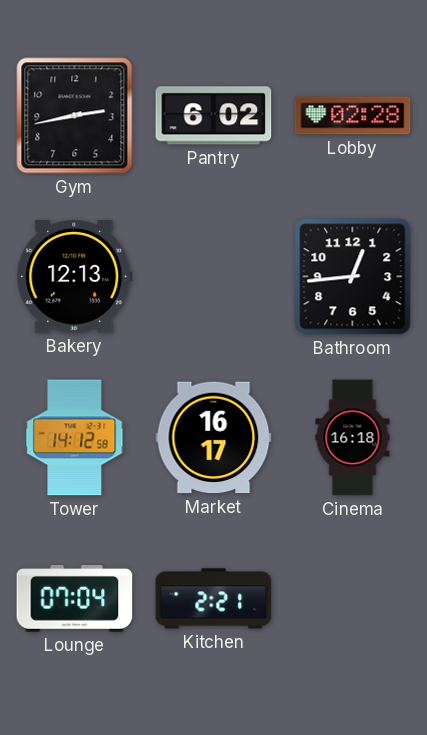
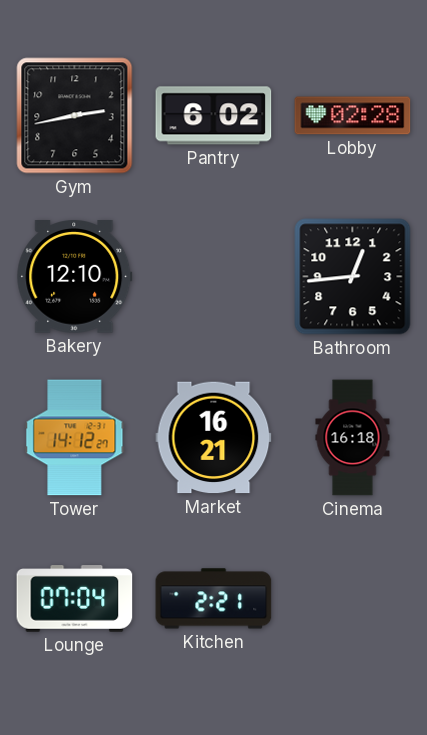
Bakery: 12:13 -> 12:10 (75, 277)
Tower: 14:12:58 -> 14:12:27 (75, 438)
Market: 16:17 -> 16:21 (214, 438)
